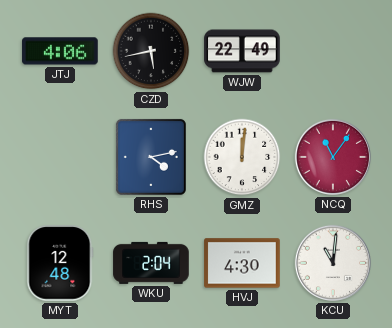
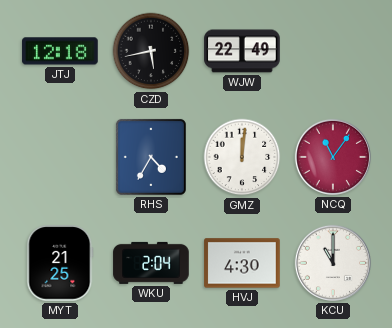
JTJ: 4:06 -> 12:18 (60, 51)
RHS: 4:13 -> 4:35 (151, 157)
MYT: 12:48 -> 21:25 (60, 263)
KCU: 11:01 -> 11:00 (333, 263)
